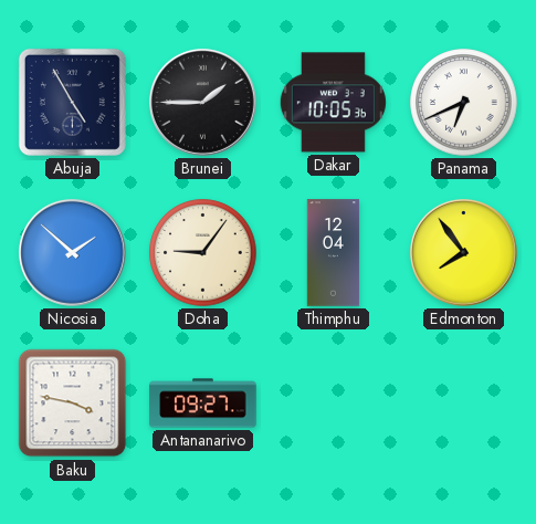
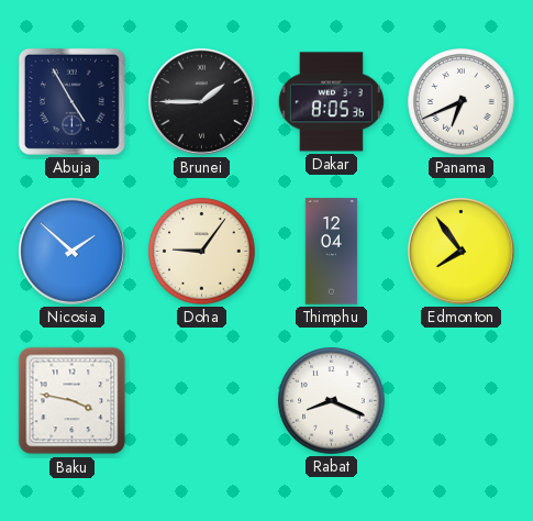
Dakar: 10:05 -> 8:05 (331, 102)
Antananarivo: 09:27 -> none (203, 404)
Rabat: none -> 8:19 (332, 401)
